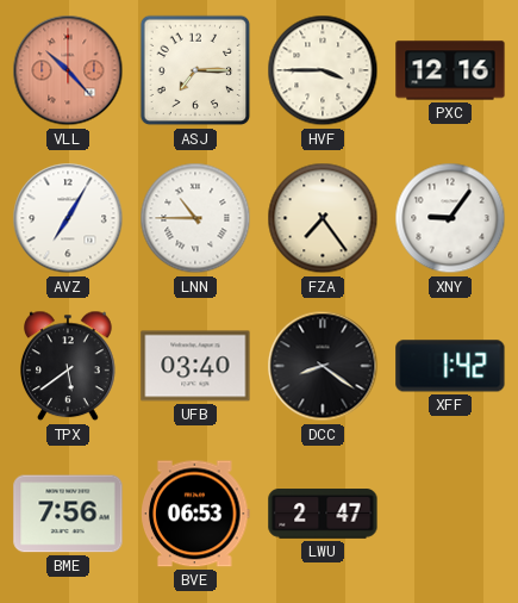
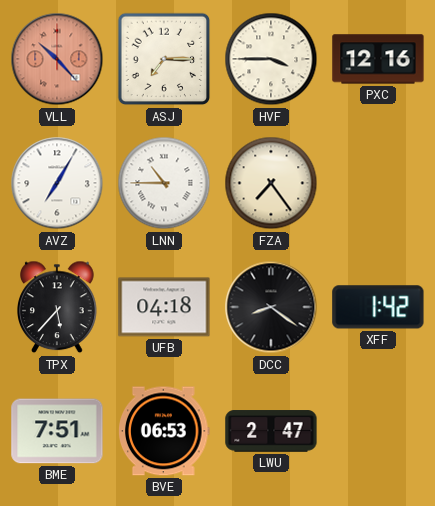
XNY: 9:06 -> none (450, 218)
TPX: 5:39 -> 5:37 (58, 307)
UFB: 03:40 -> 04:18 (164, 307)
BME: 7:56 -> 7:51 (57, 431)
